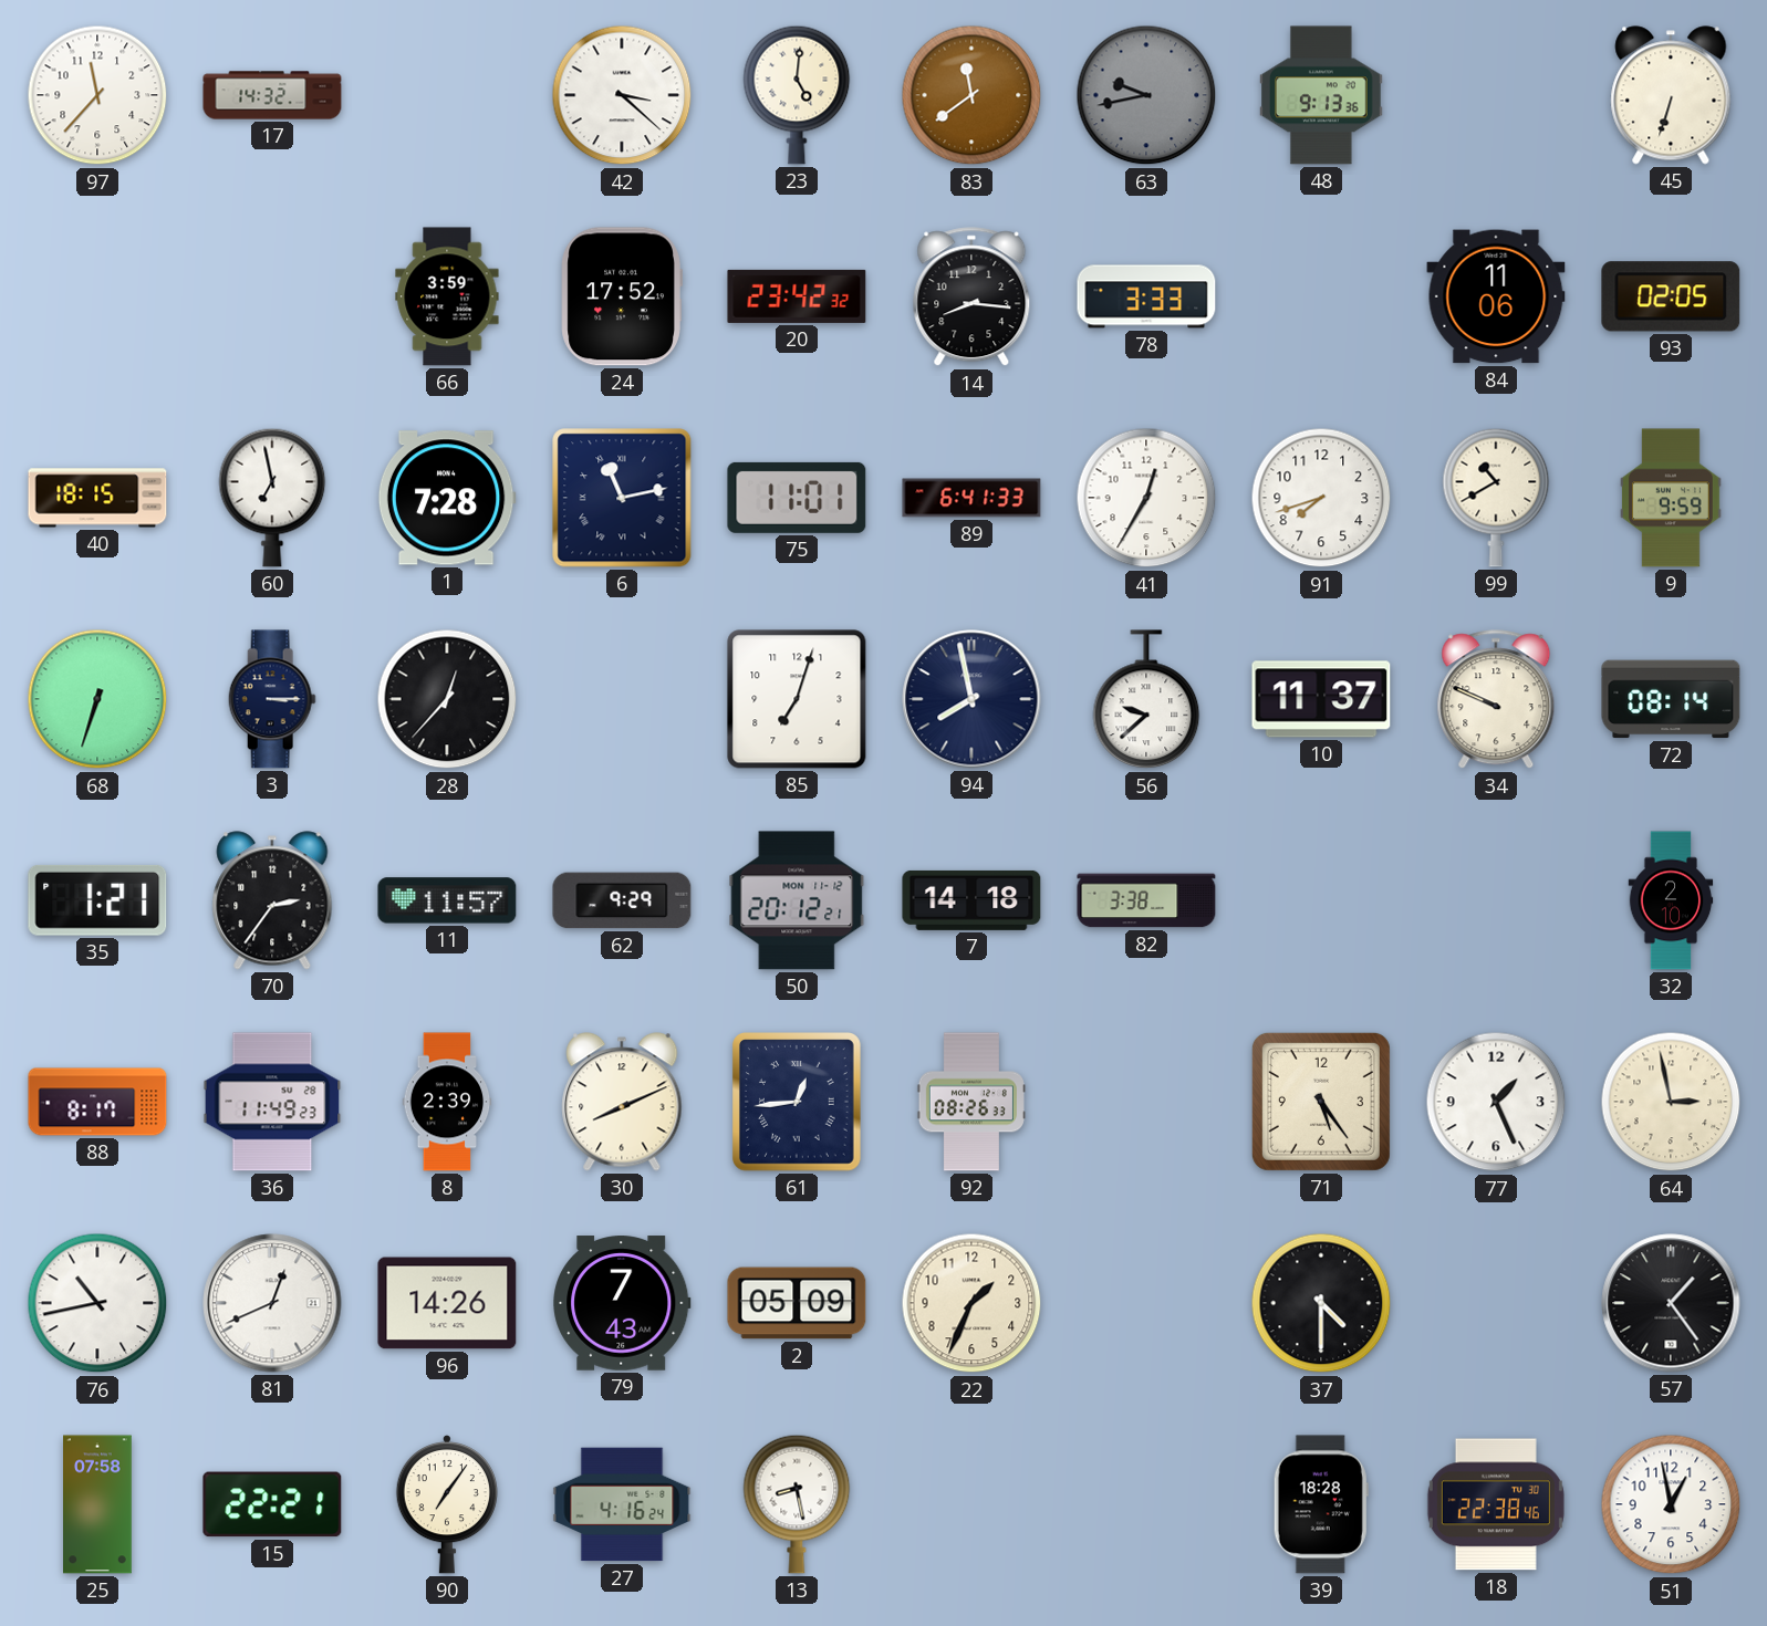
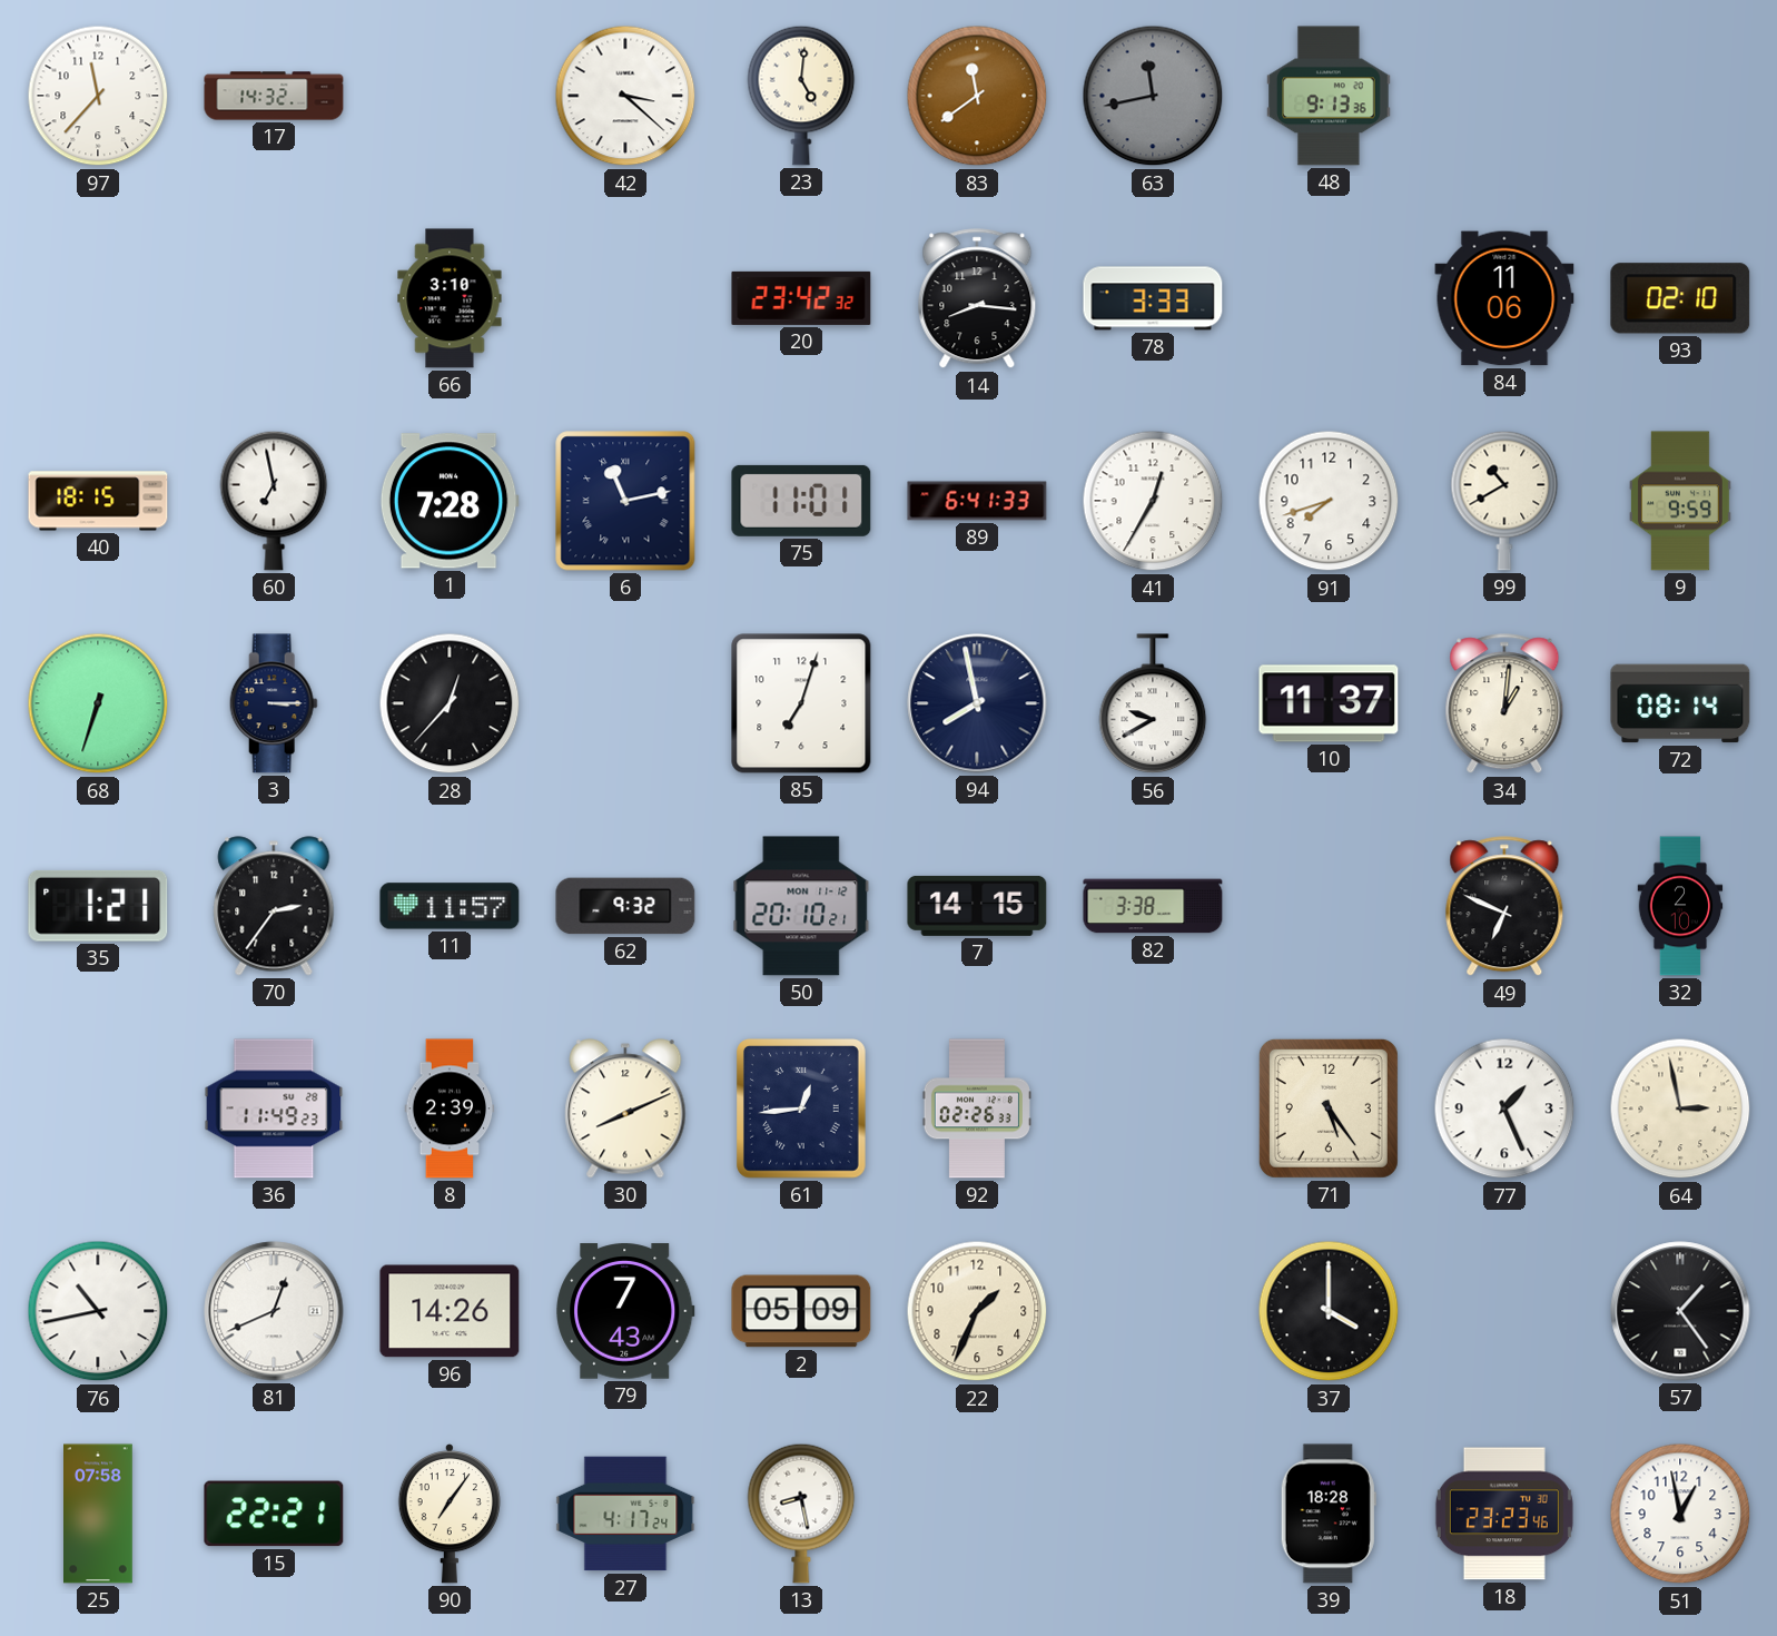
63: 9:43 -> 11:43 (1153, 96)
45: 6:33 -> none (1671, 95)
66: 3:59 -> 3:10 (450, 298)
24: 17:52 -> none (622, 296)
93: 02:05 -> 02:10 (1680, 298)
56: 9:38 -> 9:40 (1153, 704)
34: 9:49 -> 1:01 (1504, 704)
62: 9:29 -> 9:32 (625, 906)
50: 20:12 -> 20:10 (801, 906)
7: 14:18 -> 14:15 (977, 906)
49: none -> 6:49 (1504, 907)
88: 8:17 -> none (97, 1102)
92: 08:26 -> 02:26 (977, 1108)
37: 4:30 -> 4:00 (1329, 1311)
27: 4:16 -> 4:17 (625, 1514)
18: 22:38 -> 23:23 (1504, 1514)
